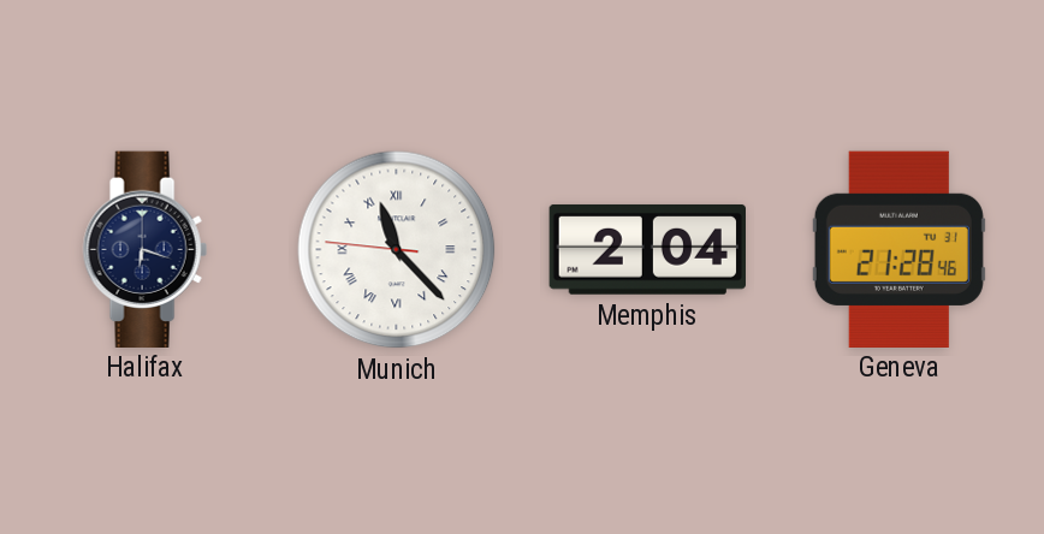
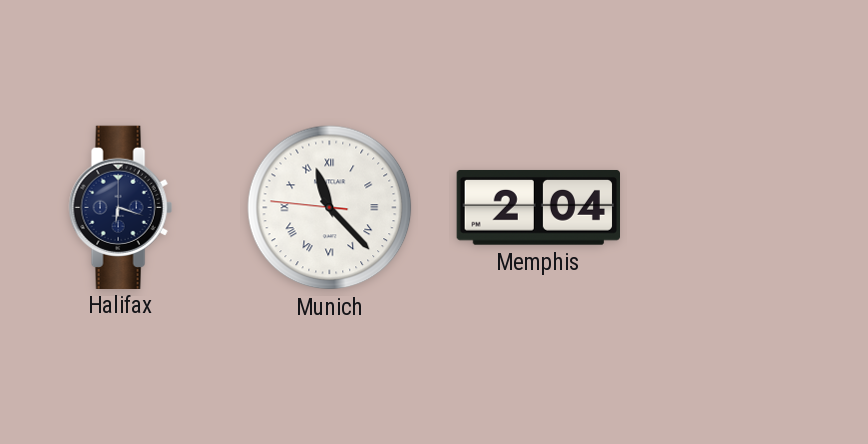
Geneva: 21:28 -> none (898, 249)
